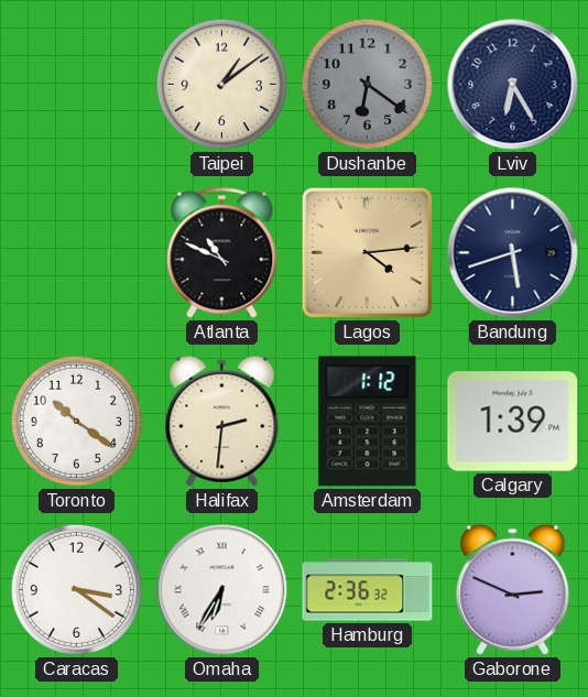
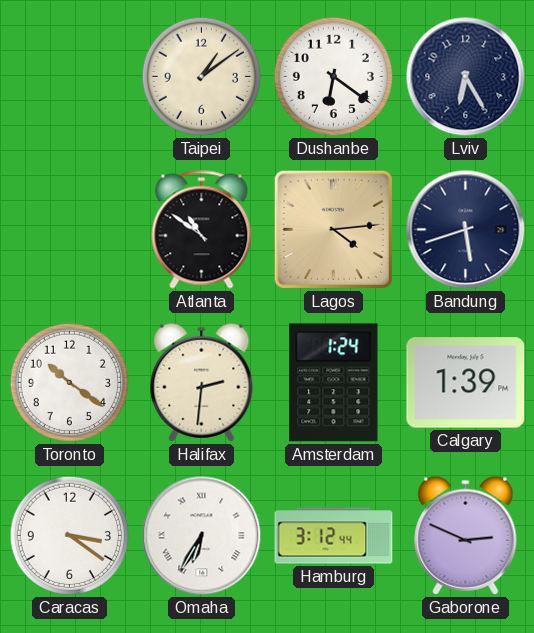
Dushanbe dial: grey -> white (333, 76)
Atlanta: 10:49 -> 10:51 (202, 230)
Amsterdam: 1:12 -> 1:24 (334, 383)
Hamburg: 2:36 -> 3:12 (334, 536)
